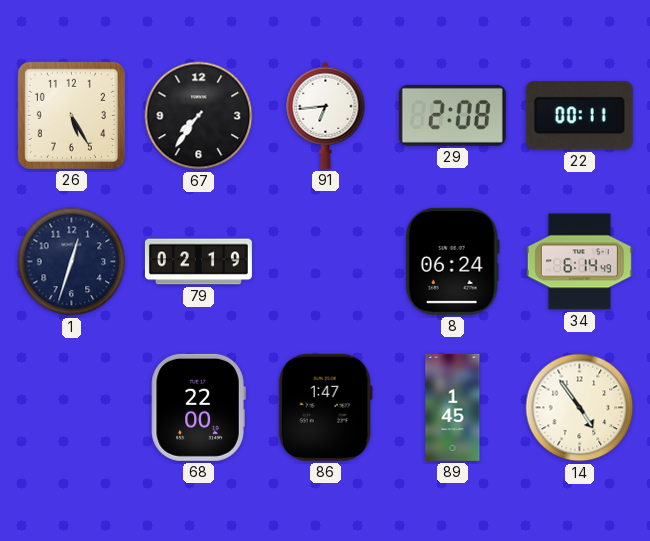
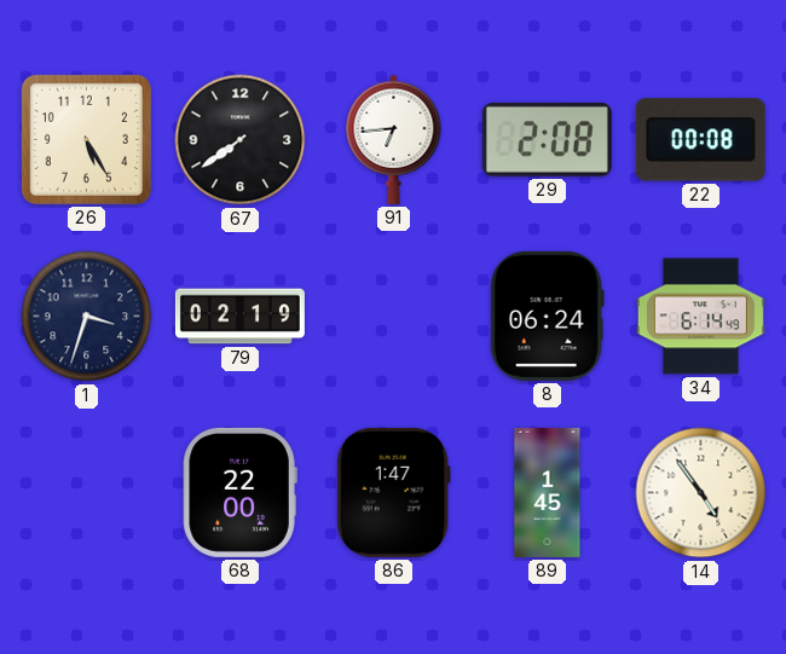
67: 7:36 -> 7:39 (241, 140)
22: 00:11 -> 00:08 (700, 140)
1: 12:33 -> 3:33 (87, 317)
